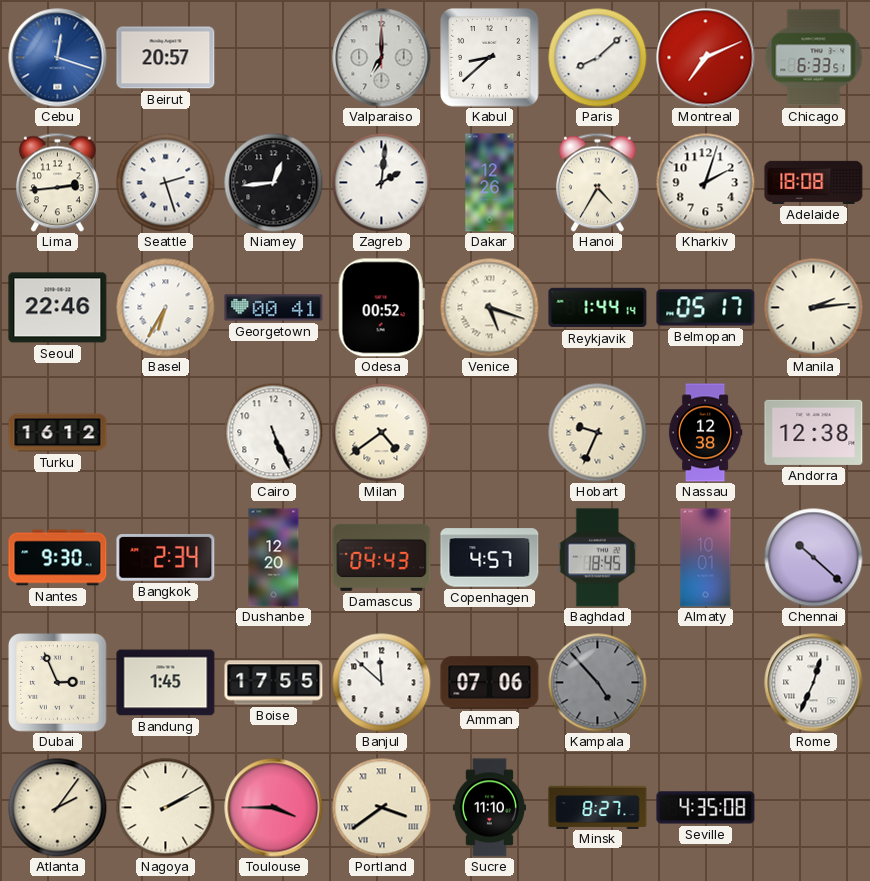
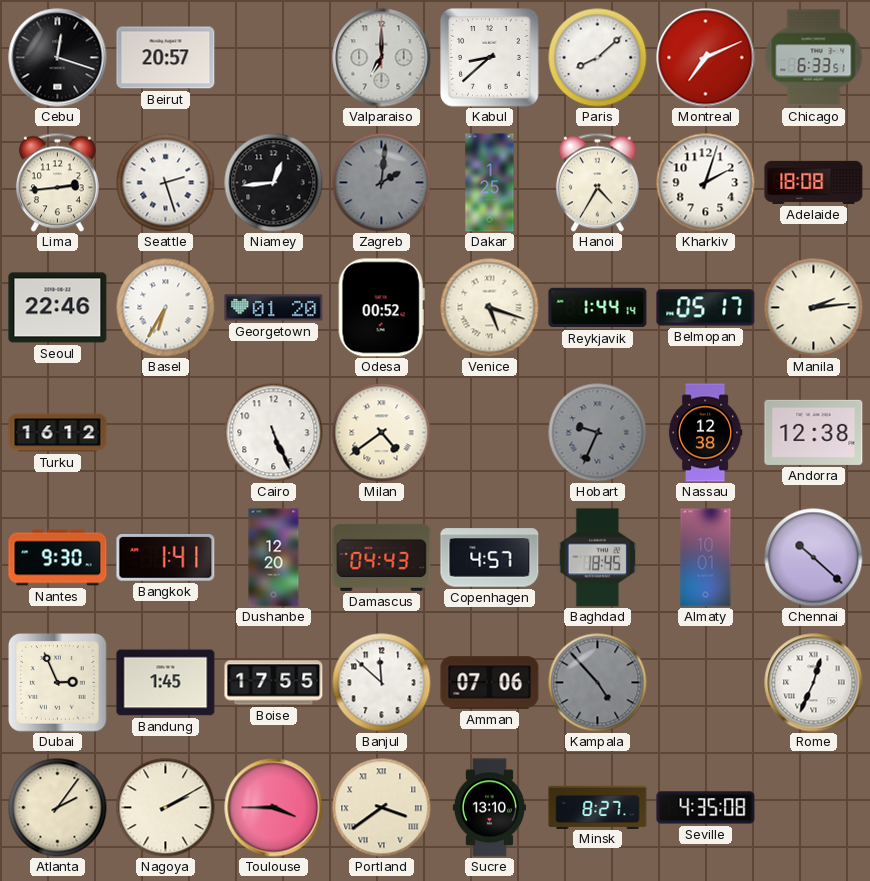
Cebu dial: blue -> black (58, 58)
Zagreb dial: white -> grey (382, 183)
Dakar: 12:26 -> 1:25 (490, 183)
Georgetown: 00:41 -> 01:20 (274, 308)
Hobart dial: cream -> grey (598, 433)
Bangkok: 2:34 -> 1:41 (166, 558)
Sucre: 11:10 -> 13:10 (489, 808)
